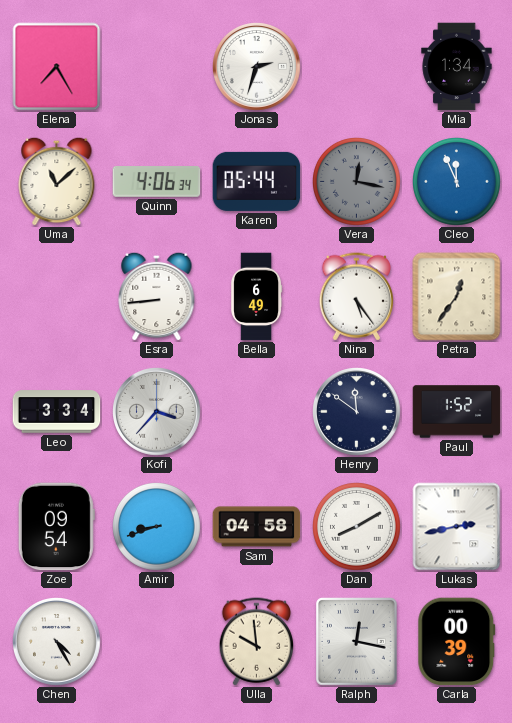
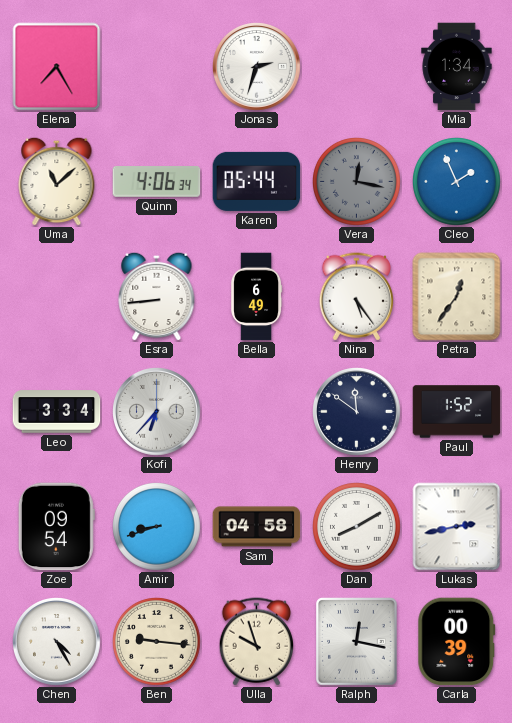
Cleo: 11:56 -> 1:56 (457, 182)
Kofi: 3:37 -> 6:37 (157, 412)
Ben: none -> 9:16 (157, 642)
Ulla: 9:59 -> 9:57 (256, 642)
